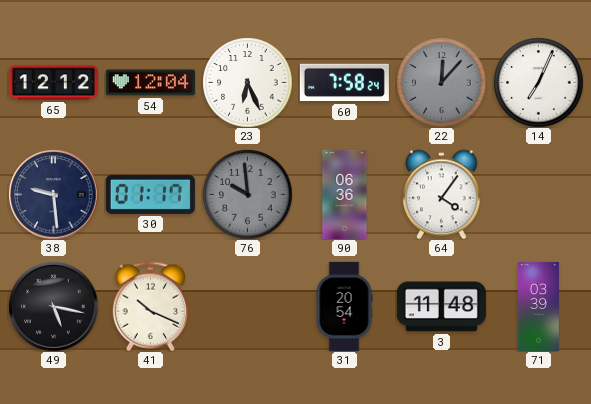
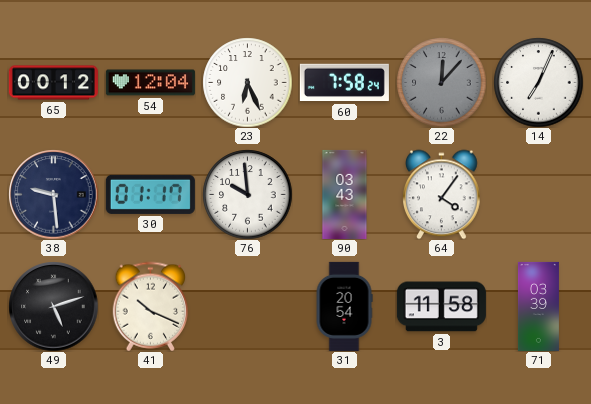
65: 12:12 -> 00:12 (53, 83)
76 dial: grey -> white (247, 194)
90: 06:36 -> 03:43 (345, 194)
49: 5:17 -> 5:12 (53, 306)
3: 11:48 -> 11:58 (441, 307)
